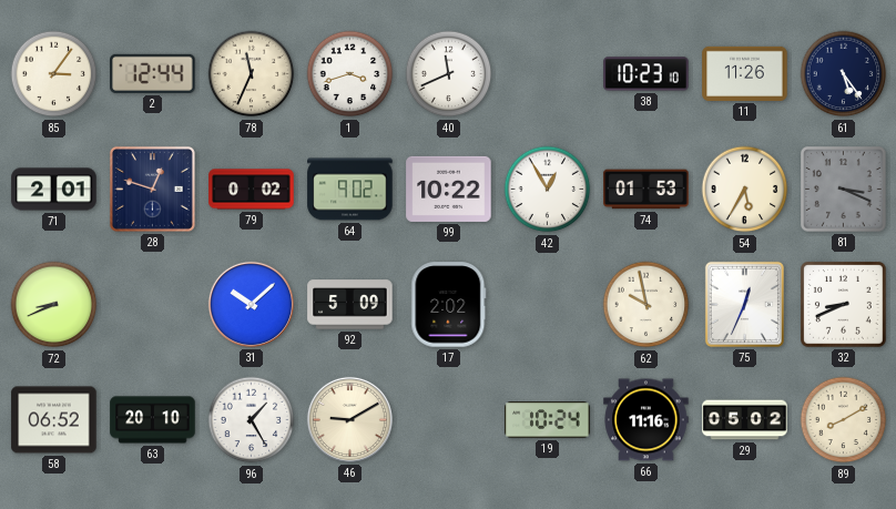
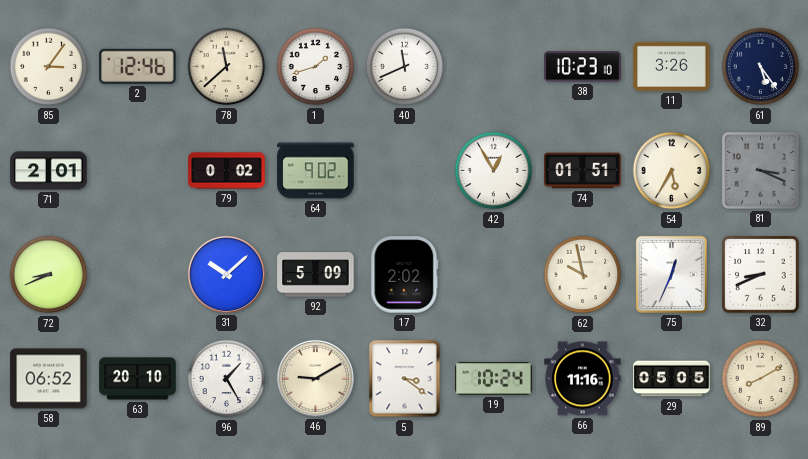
2: 12:44 -> 12:46 (138, 66)
78: 11:34 -> 11:38 (227, 67)
1: 3:42 -> 1:42 (316, 67)
11: 11:26 -> 3:26 (672, 66)
28: 12:48 -> none (152, 189)
99: 10:22 -> none (449, 189)
74: 01:53 -> 01:51 (583, 171)
5: none -> 3:21 (405, 379)
29: 05:02 -> 05:05 (672, 379)
